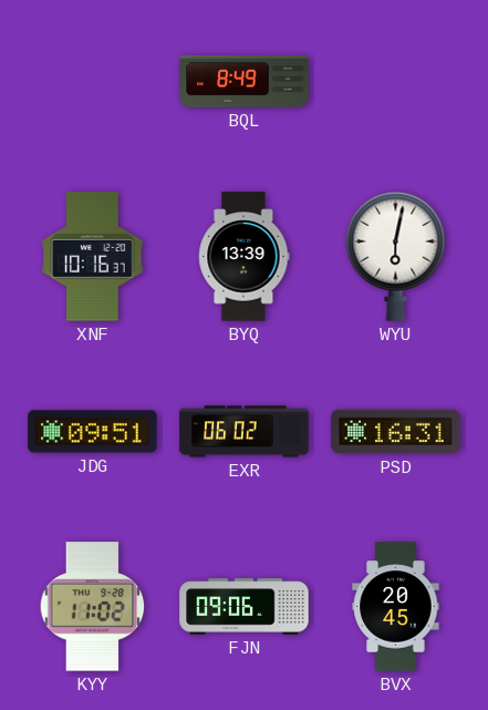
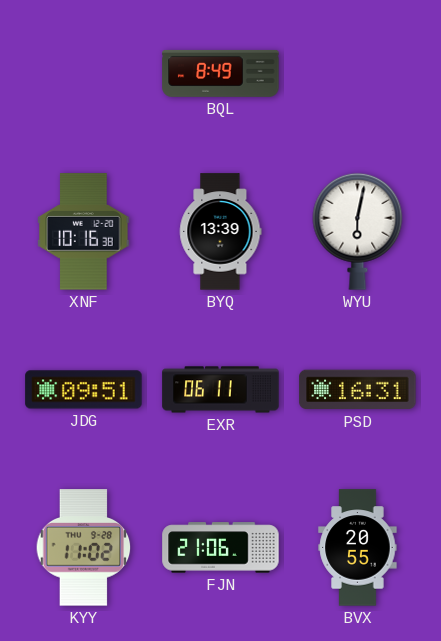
XNF: 10:16:37 -> 10:16:38 (84, 232)
EXR: 06:02 -> 06:11 (221, 390)
FJN: 09:06 -> 21:06 (221, 548)
BVX: 20:45 -> 20:55 (358, 548)
